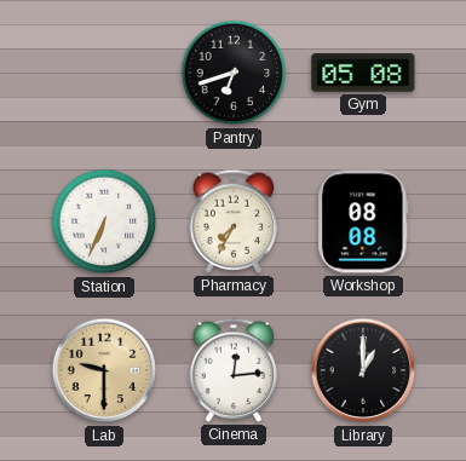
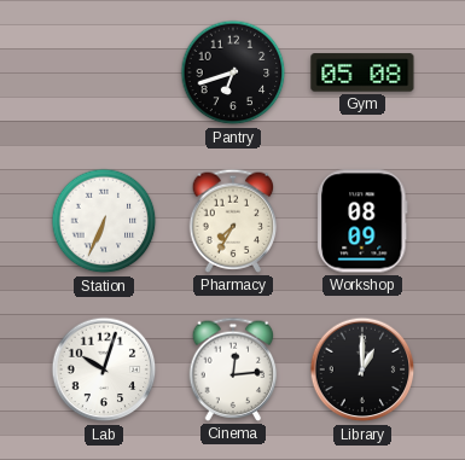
Workshop: 08:08 -> 08:09 (362, 221)
Lab: 9:30 -> 10:03 (104, 369)
Lab dial: champagne -> white (104, 369)
